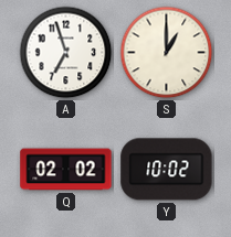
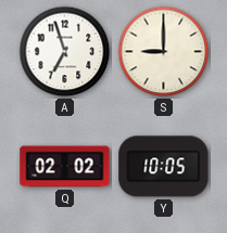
S: 1:00 -> 9:00 (164, 52)
Y: 10:02 -> 10:05 (164, 167)
